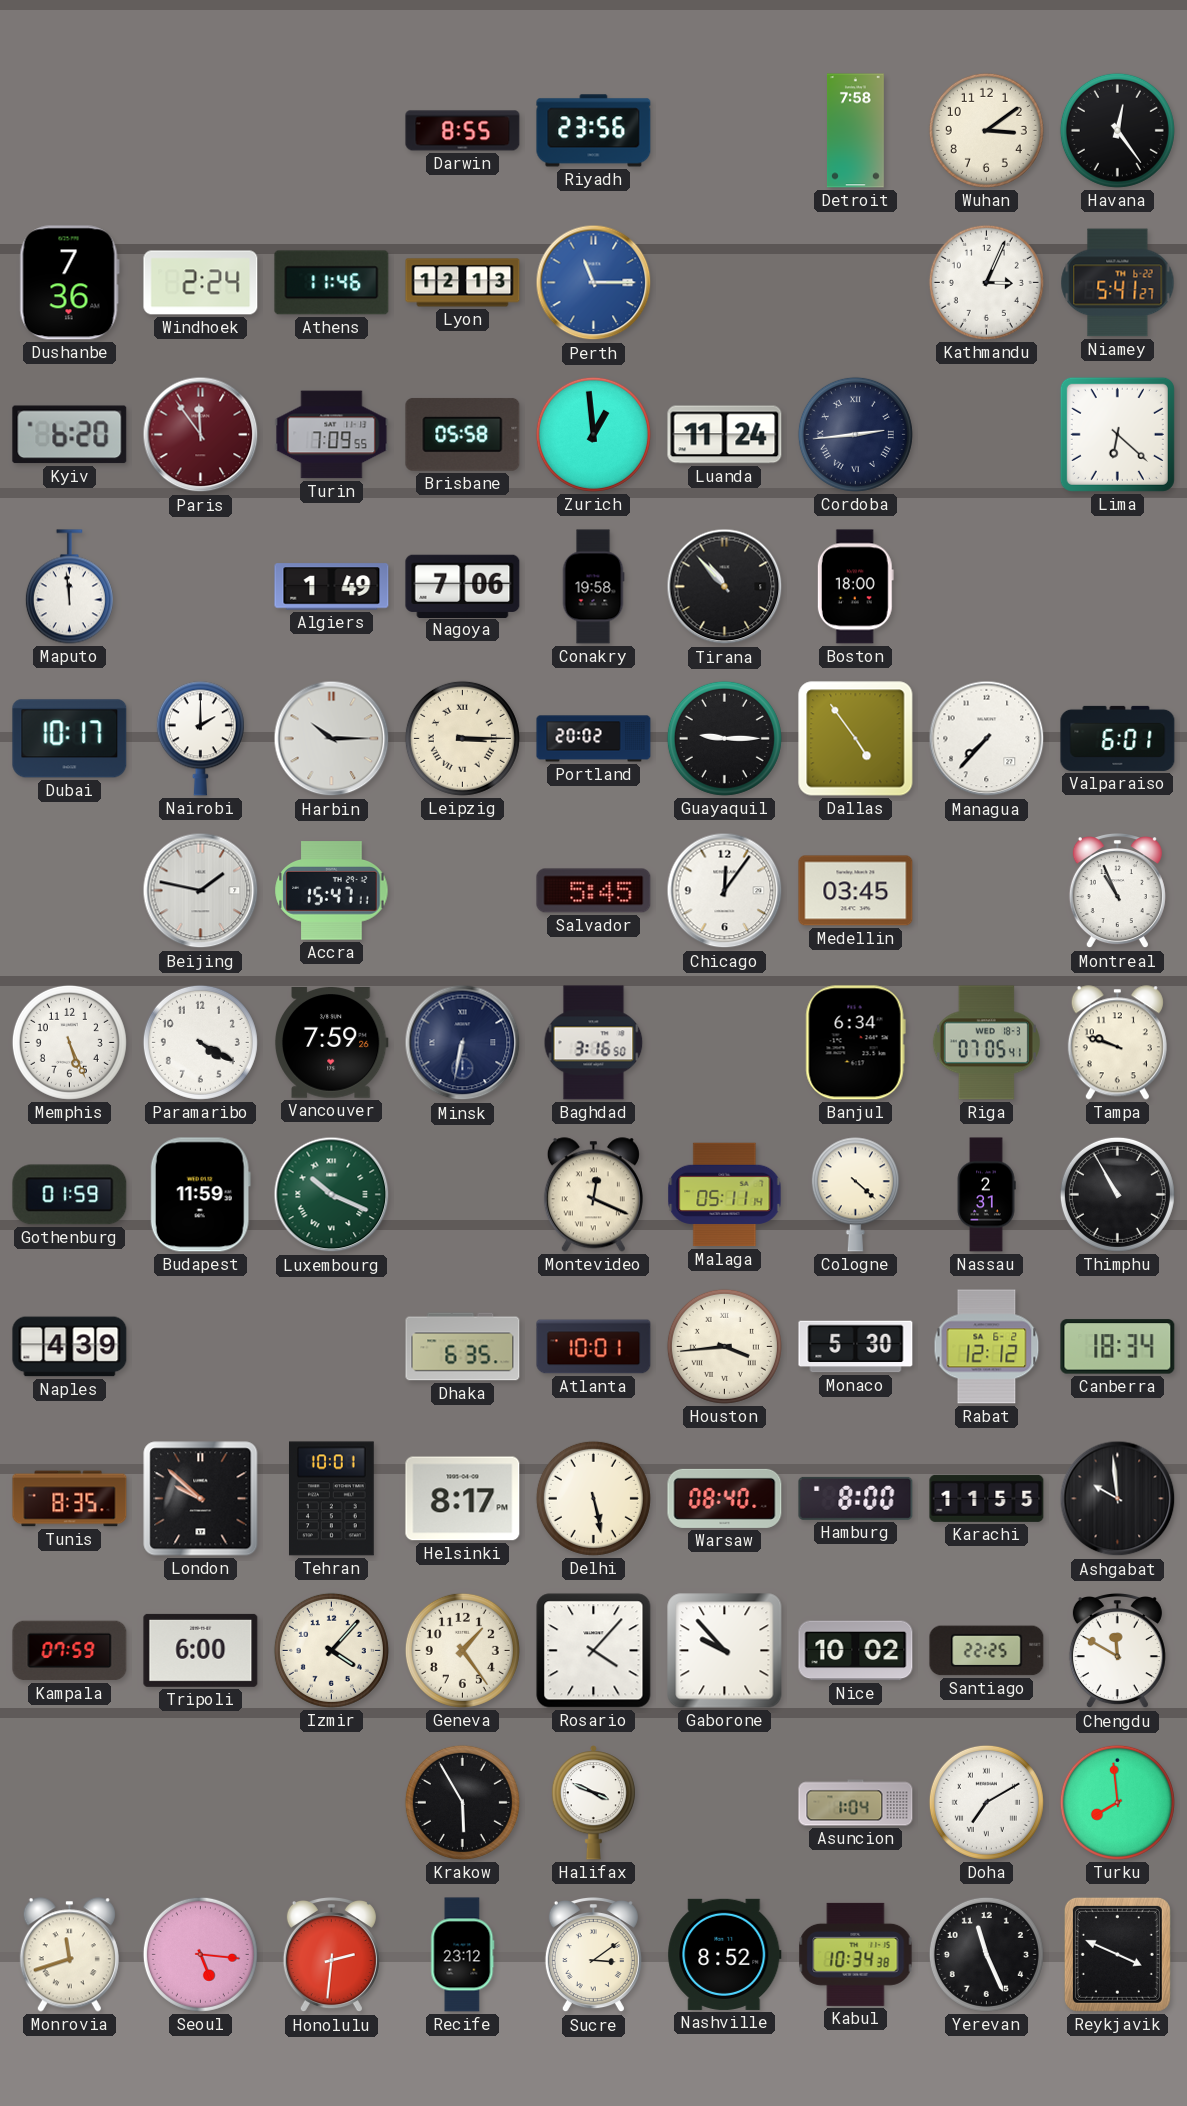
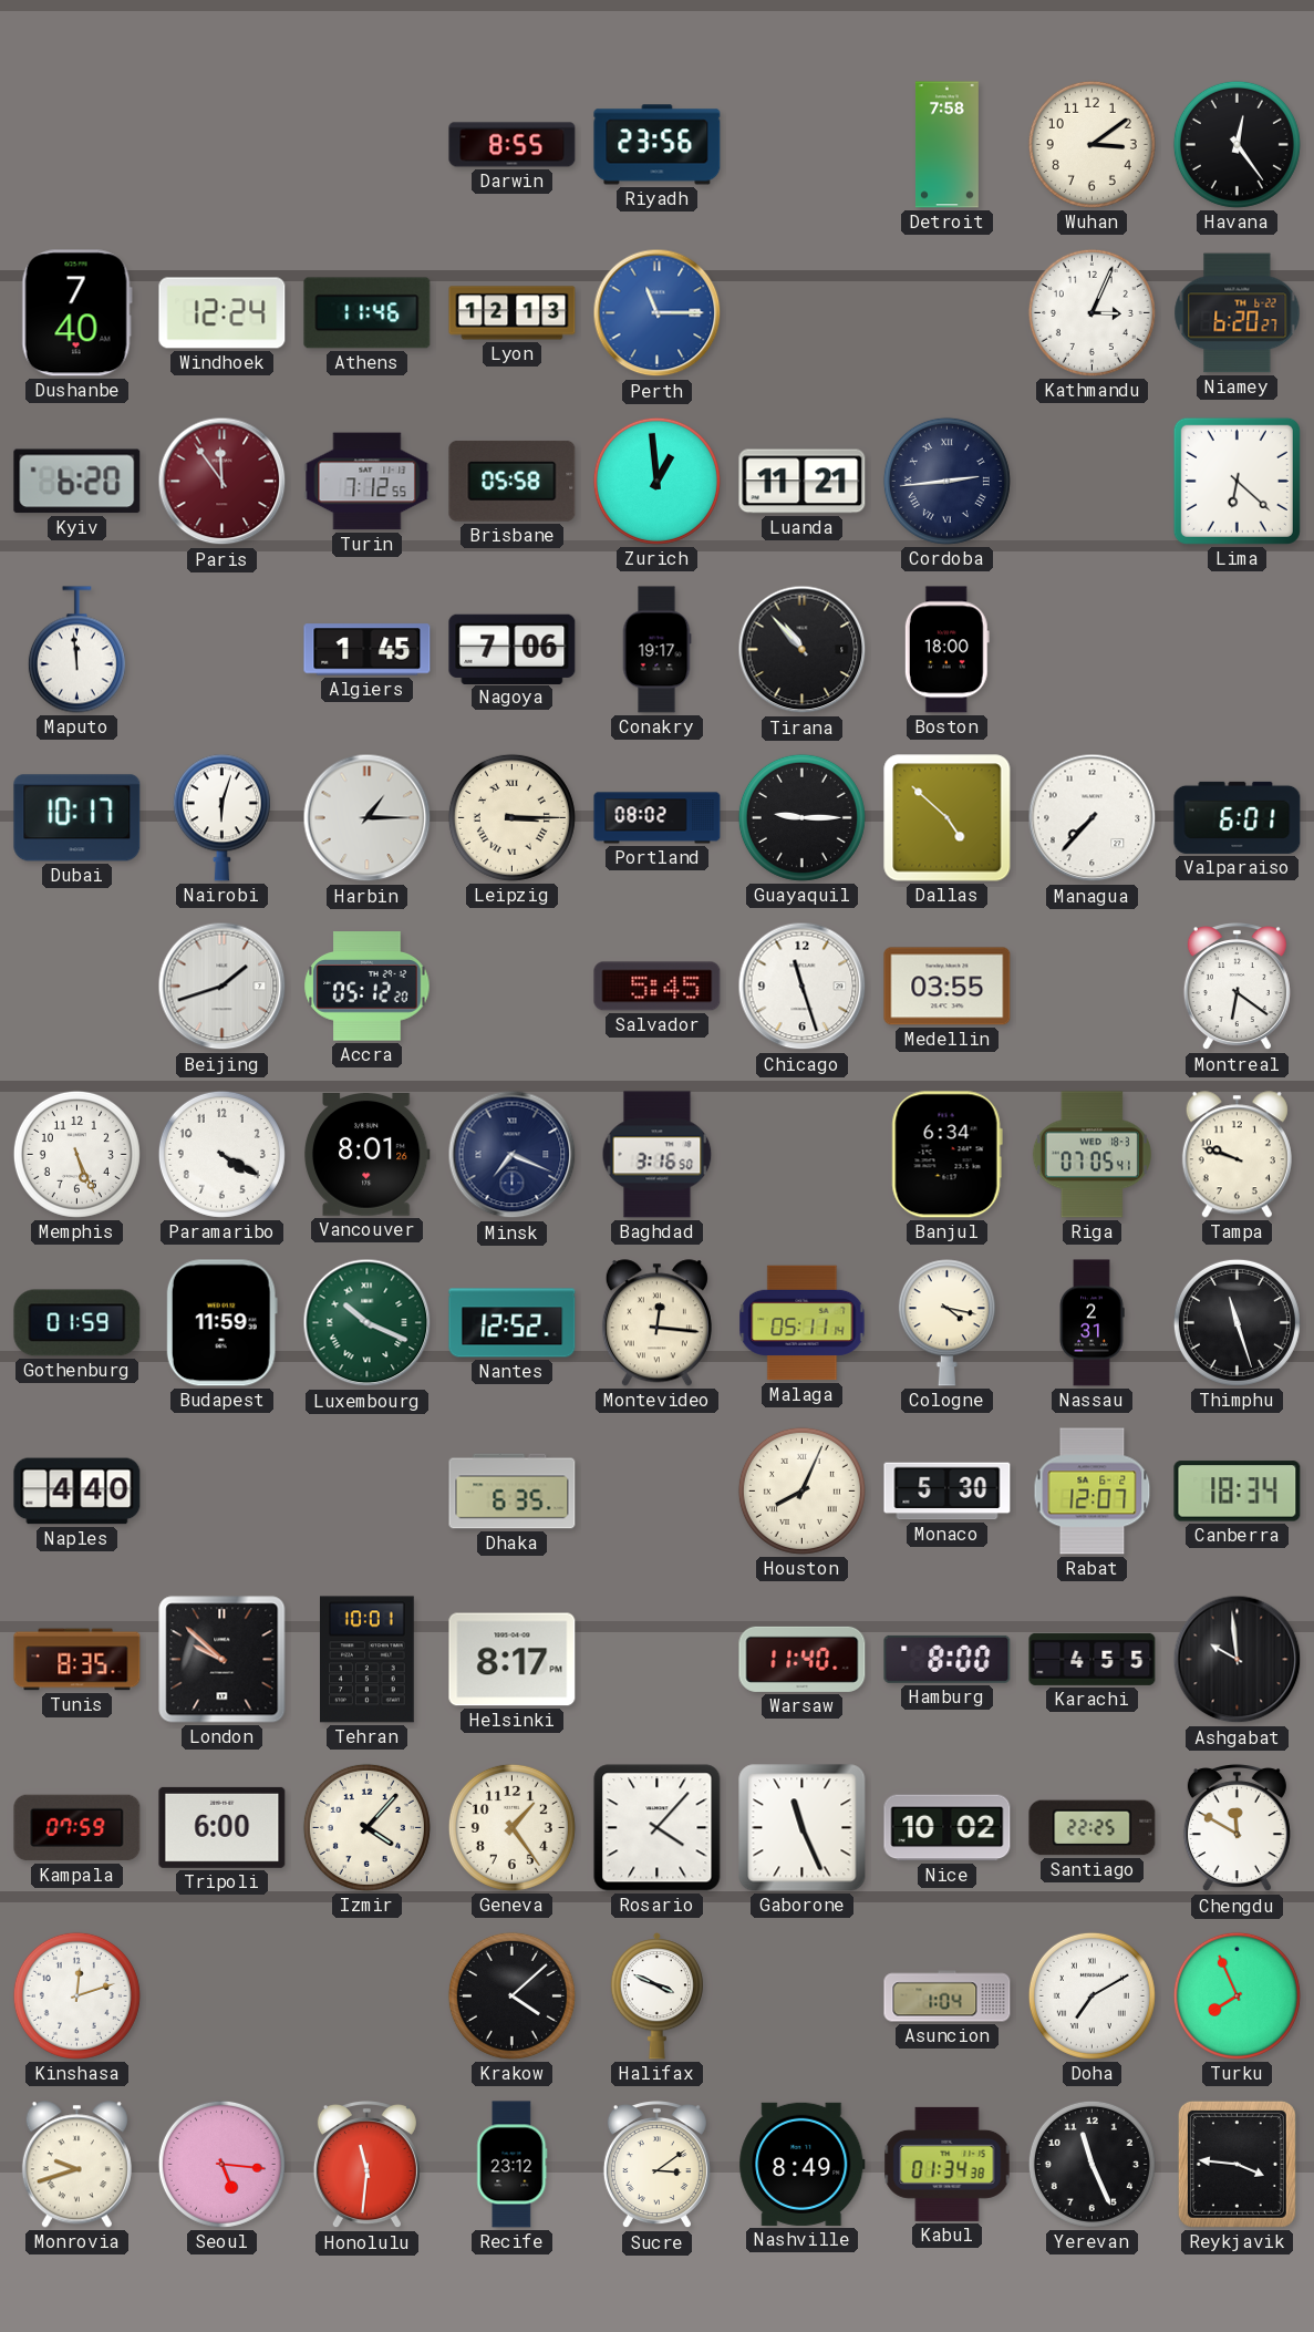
Dushanbe: 7:36 -> 7:40 (76, 313)
Windhoek: 2:24 -> 12:24 (223, 313)
Niamey: 5:41 -> 6:20 (1238, 313)
Turin: 7:09 -> 7:12 (368, 482)
Luanda: 11:24 -> 11:21 (803, 482)
Algiers: 1:49 -> 1:45 (368, 650)
Conakry: 19:58 -> 19:17 (656, 650)
Nairobi: 2:00 -> 6:03 (221, 818)
Harbin: 10:15 -> 1:15 (368, 818)
Portland: 20:02 -> 08:02 (658, 818)
Dallas: 4:54 -> 4:52 (948, 818)
Beijing: 1:47 -> 1:42 (223, 987)
Accra: 15:47 -> 05:12 (368, 987)
Chicago: 12:06 -> 11:27 (803, 987)
Medellin: 03:45 -> 03:55 (948, 987)
Montreal: 10:56 -> 6:21 (1237, 988)
Vancouver: 7:59 -> 8:01 (366, 1155)
Minsk: 6:32 -> 7:19 (513, 1155)
Nantes: none -> 12:52 (513, 1323)
Montevideo: 12:19 -> 12:16 (656, 1323)
Cologne: 4:22 -> 4:17 (946, 1323)
Thimphu: 10:55 -> 11:27 (1237, 1322)
Naples: 4:39 -> 4:40 (77, 1492)
Atlanta: 10:01 -> none (594, 1347)
Houston: 3:44 -> 8:04 (801, 1490)
Rabat: 12:12 -> 12:07 (1093, 1492)
Delhi: 5:28 -> none (593, 1498)
Warsaw: 08:40 -> 11:40 (803, 1659)
Karachi: 11:55 -> 4:55 (1093, 1659)
Gaborone: 9:53 -> 11:26 (803, 1828)
Kinshasa: none -> 12:12 (76, 1995)
Krakow: 5:55 -> 4:08 (511, 1995)
Turku: 7:59 -> 7:56 (1237, 1995)
Monrovia: 11:42 -> 9:42 (76, 2165)
Honolulu: 2:31 -> 11:31 (366, 2166)
Nashville: 8:52 -> 8:49 (803, 2164)
Kabul: 10:34 -> 01:34 (948, 2164)
Reykjavik: 3:49 -> 3:46 (1237, 2164)
